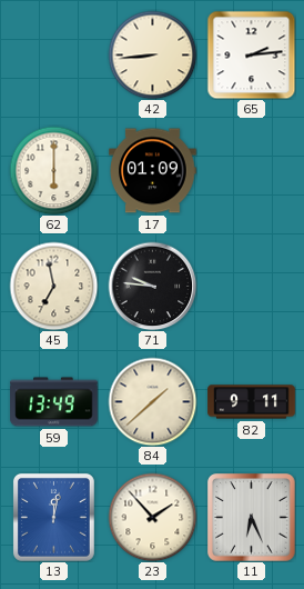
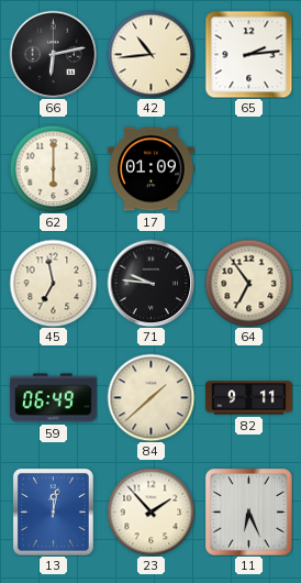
66: none -> 6:13 (53, 54)
42: 8:44 -> 10:44 (150, 54)
64: none -> 6:54 (248, 283)
59: 13:49 -> 06:49 (54, 398)
